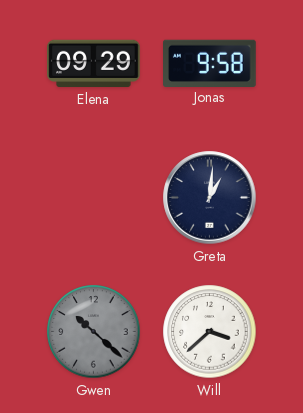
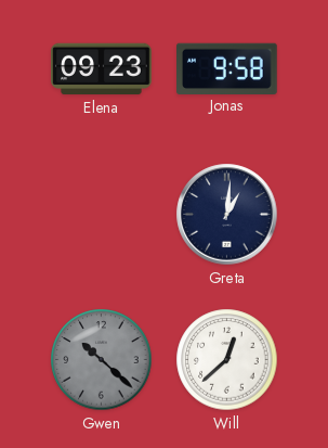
Elena: 09:29 -> 09:23 (102, 69)
Will: 3:38 -> 12:38 (227, 360)
